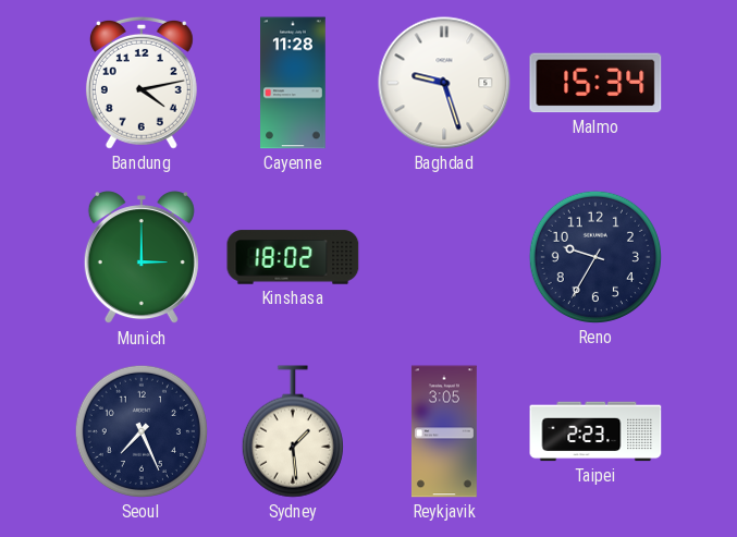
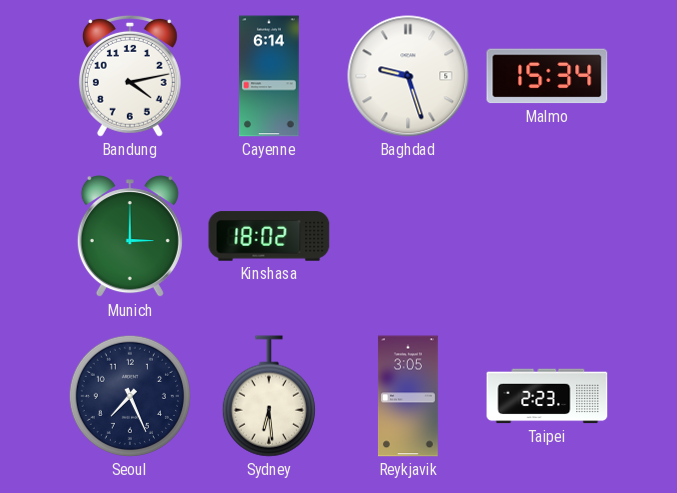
Cayenne: 11:28 -> 6:14 (269, 76)
Reno: 9:35 -> none (595, 257)
Sydney: 1:29 -> 6:29 (269, 396)
